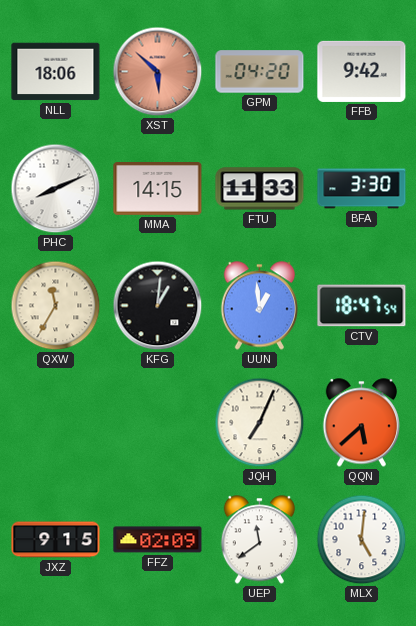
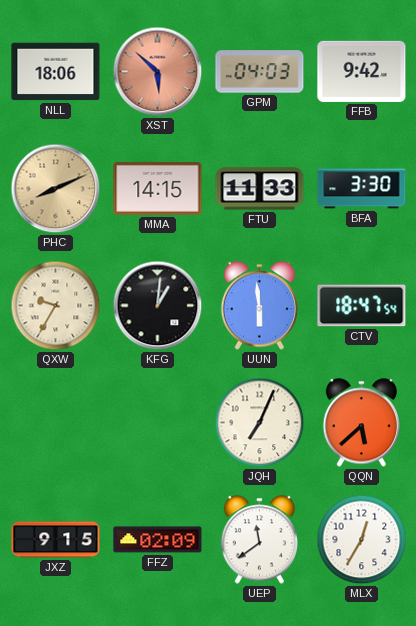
GPM: 04:20 -> 04:03 (260, 72)
PHC dial: white -> champagne (56, 189)
QXW: 11:35 -> 9:35 (56, 306)
UUN: 12:59 -> 5:59 (259, 306)
MLX: 5:01 -> 12:35 (362, 540)
